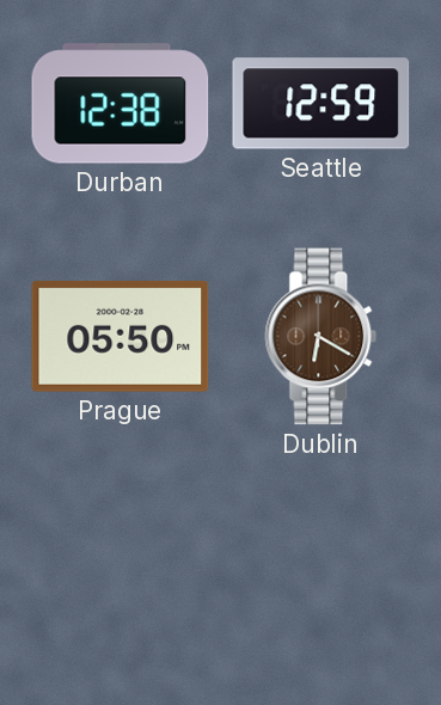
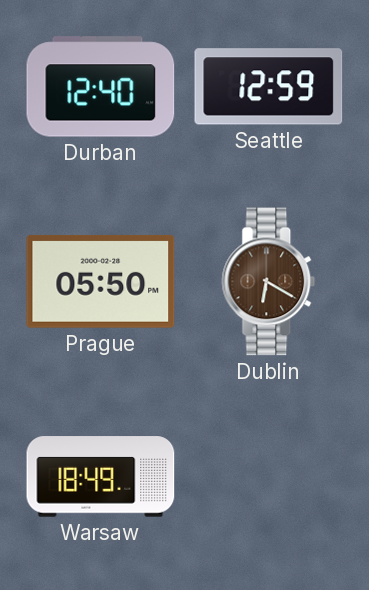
Durban: 12:38 -> 12:40 (101, 87)
Warsaw: none -> 18:49 (101, 477)
